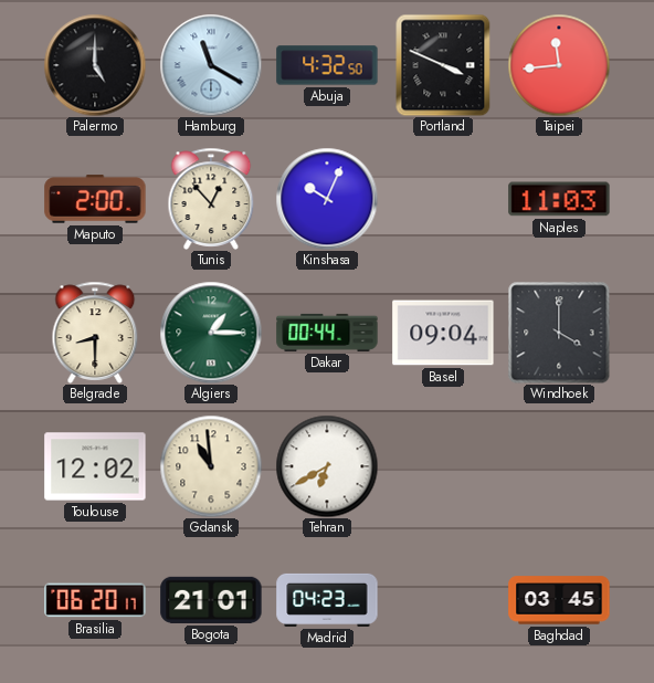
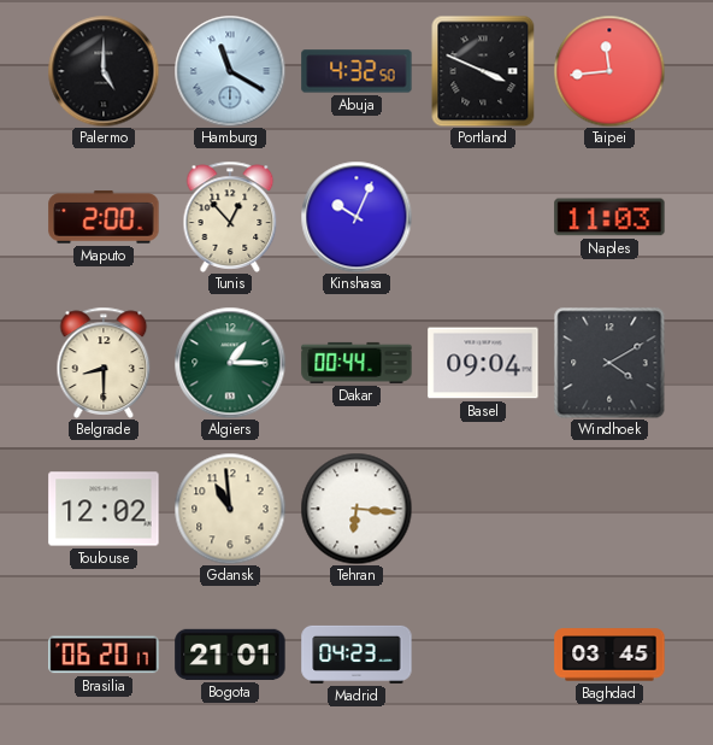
Windhoek: 4:00 -> 4:10 (609, 363)
Tehran: 6:40 -> 6:16 (356, 509)
